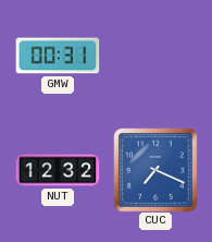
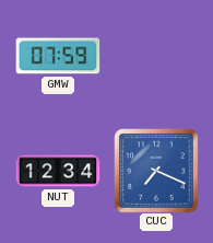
GMW: 00:31 -> 07:59 (58, 56)
NUT: 12:32 -> 12:34 (58, 171)
